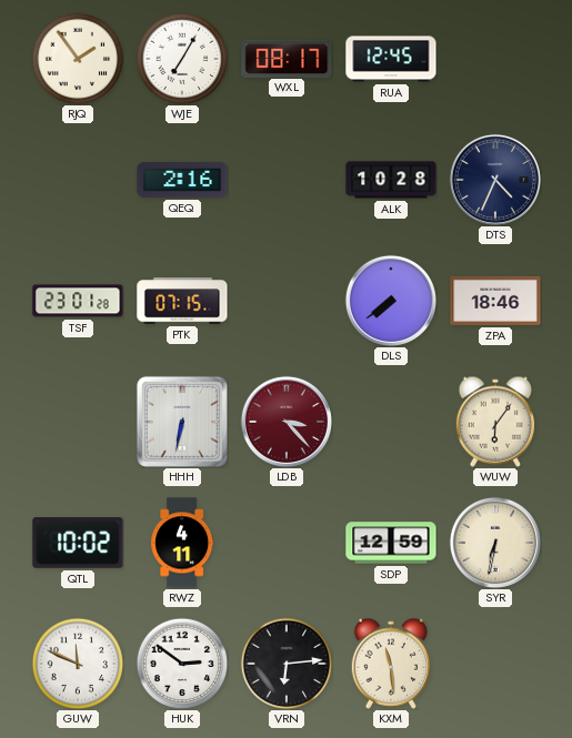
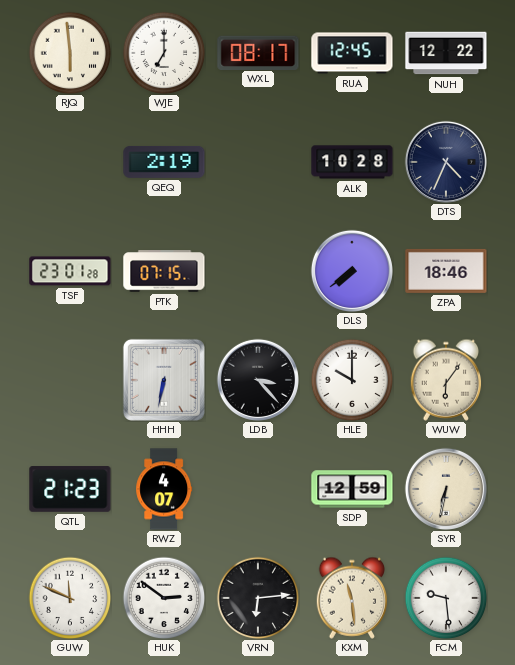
RJQ: 1:54 -> 5:59 (70, 53)
WJE: 7:05 -> 7:00 (164, 53)
NUH: none -> 12:22 (446, 53)
QEQ: 2:16 -> 2:19 (164, 162)
LDB dial: burgundy -> black (258, 380)
HLE: none -> 10:00 (352, 380)
QTL: 10:02 -> 21:23 (70, 489)
RWZ: 4:11 -> 4:07 (164, 489)
FCM: none -> 9:29 (446, 598)
